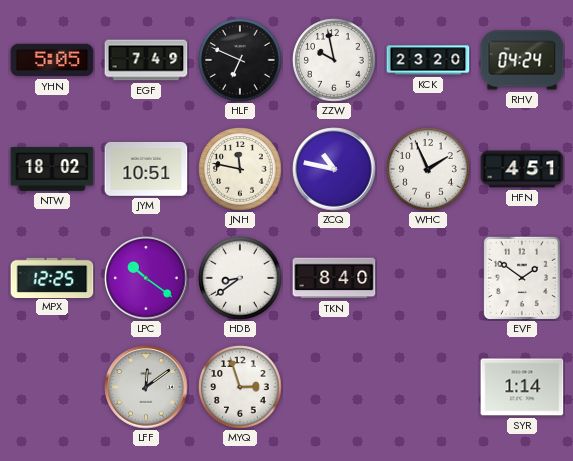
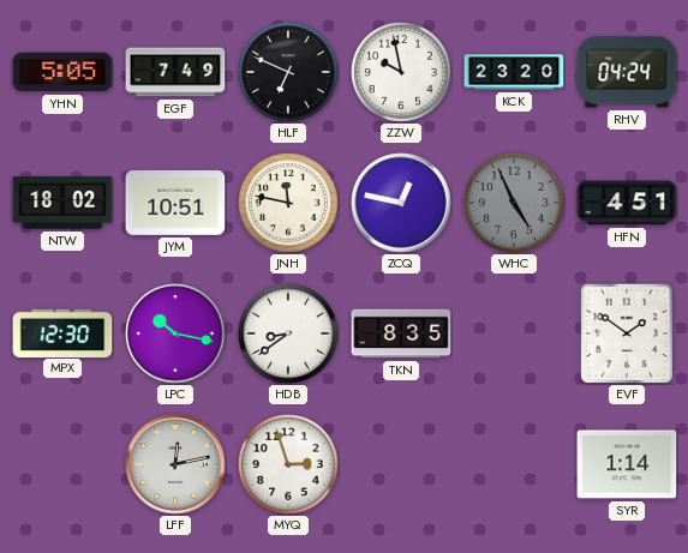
ZCQ: 10:47 -> 12:47 (401, 203)
WHC: 1:56 -> 4:56 (514, 203)
WHC dial: white -> grey (514, 203)
MPX: 12:25 -> 12:30 (62, 332)
LPC: 10:21 -> 10:17 (175, 333)
TKN: 8:40 -> 8:35 (401, 333)
LFF: 12:09 -> 12:13 (175, 464)
